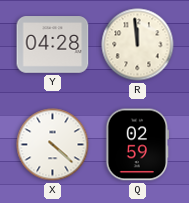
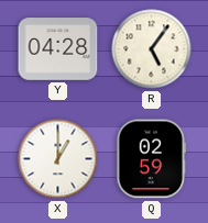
R: 11:59 -> 5:06 (152, 49)
X: 4:22 -> 1:00 (58, 159)
